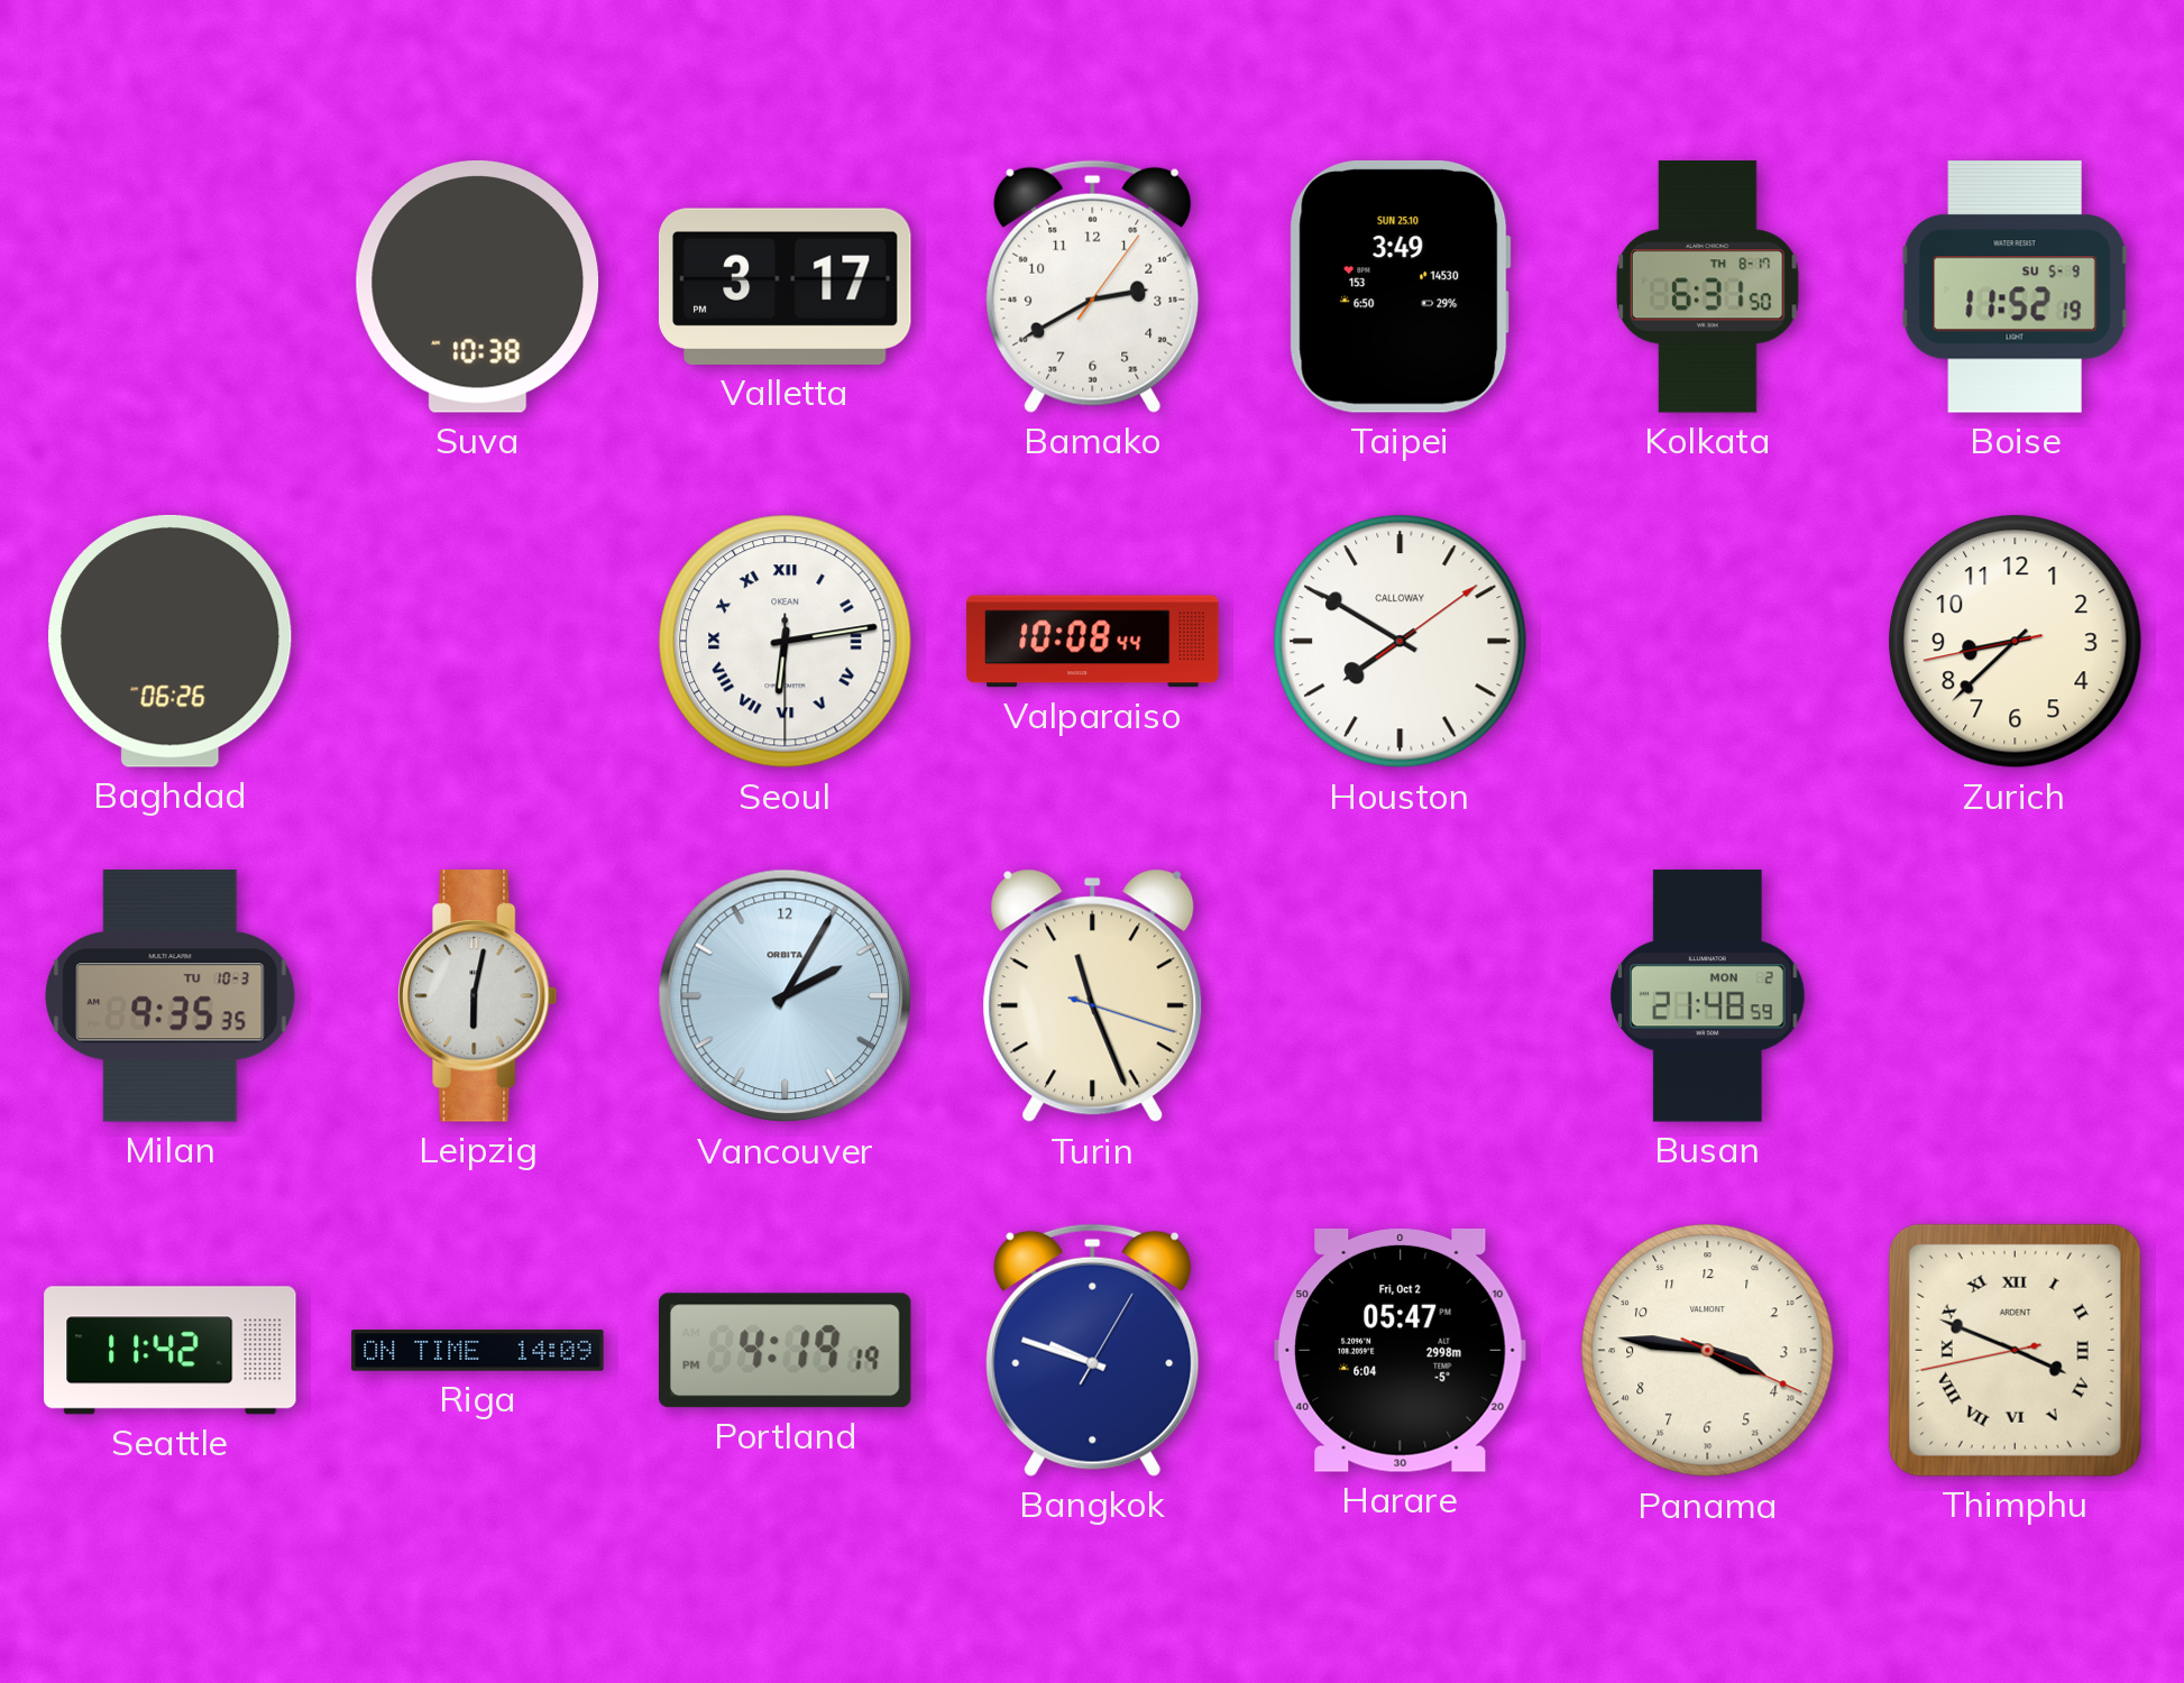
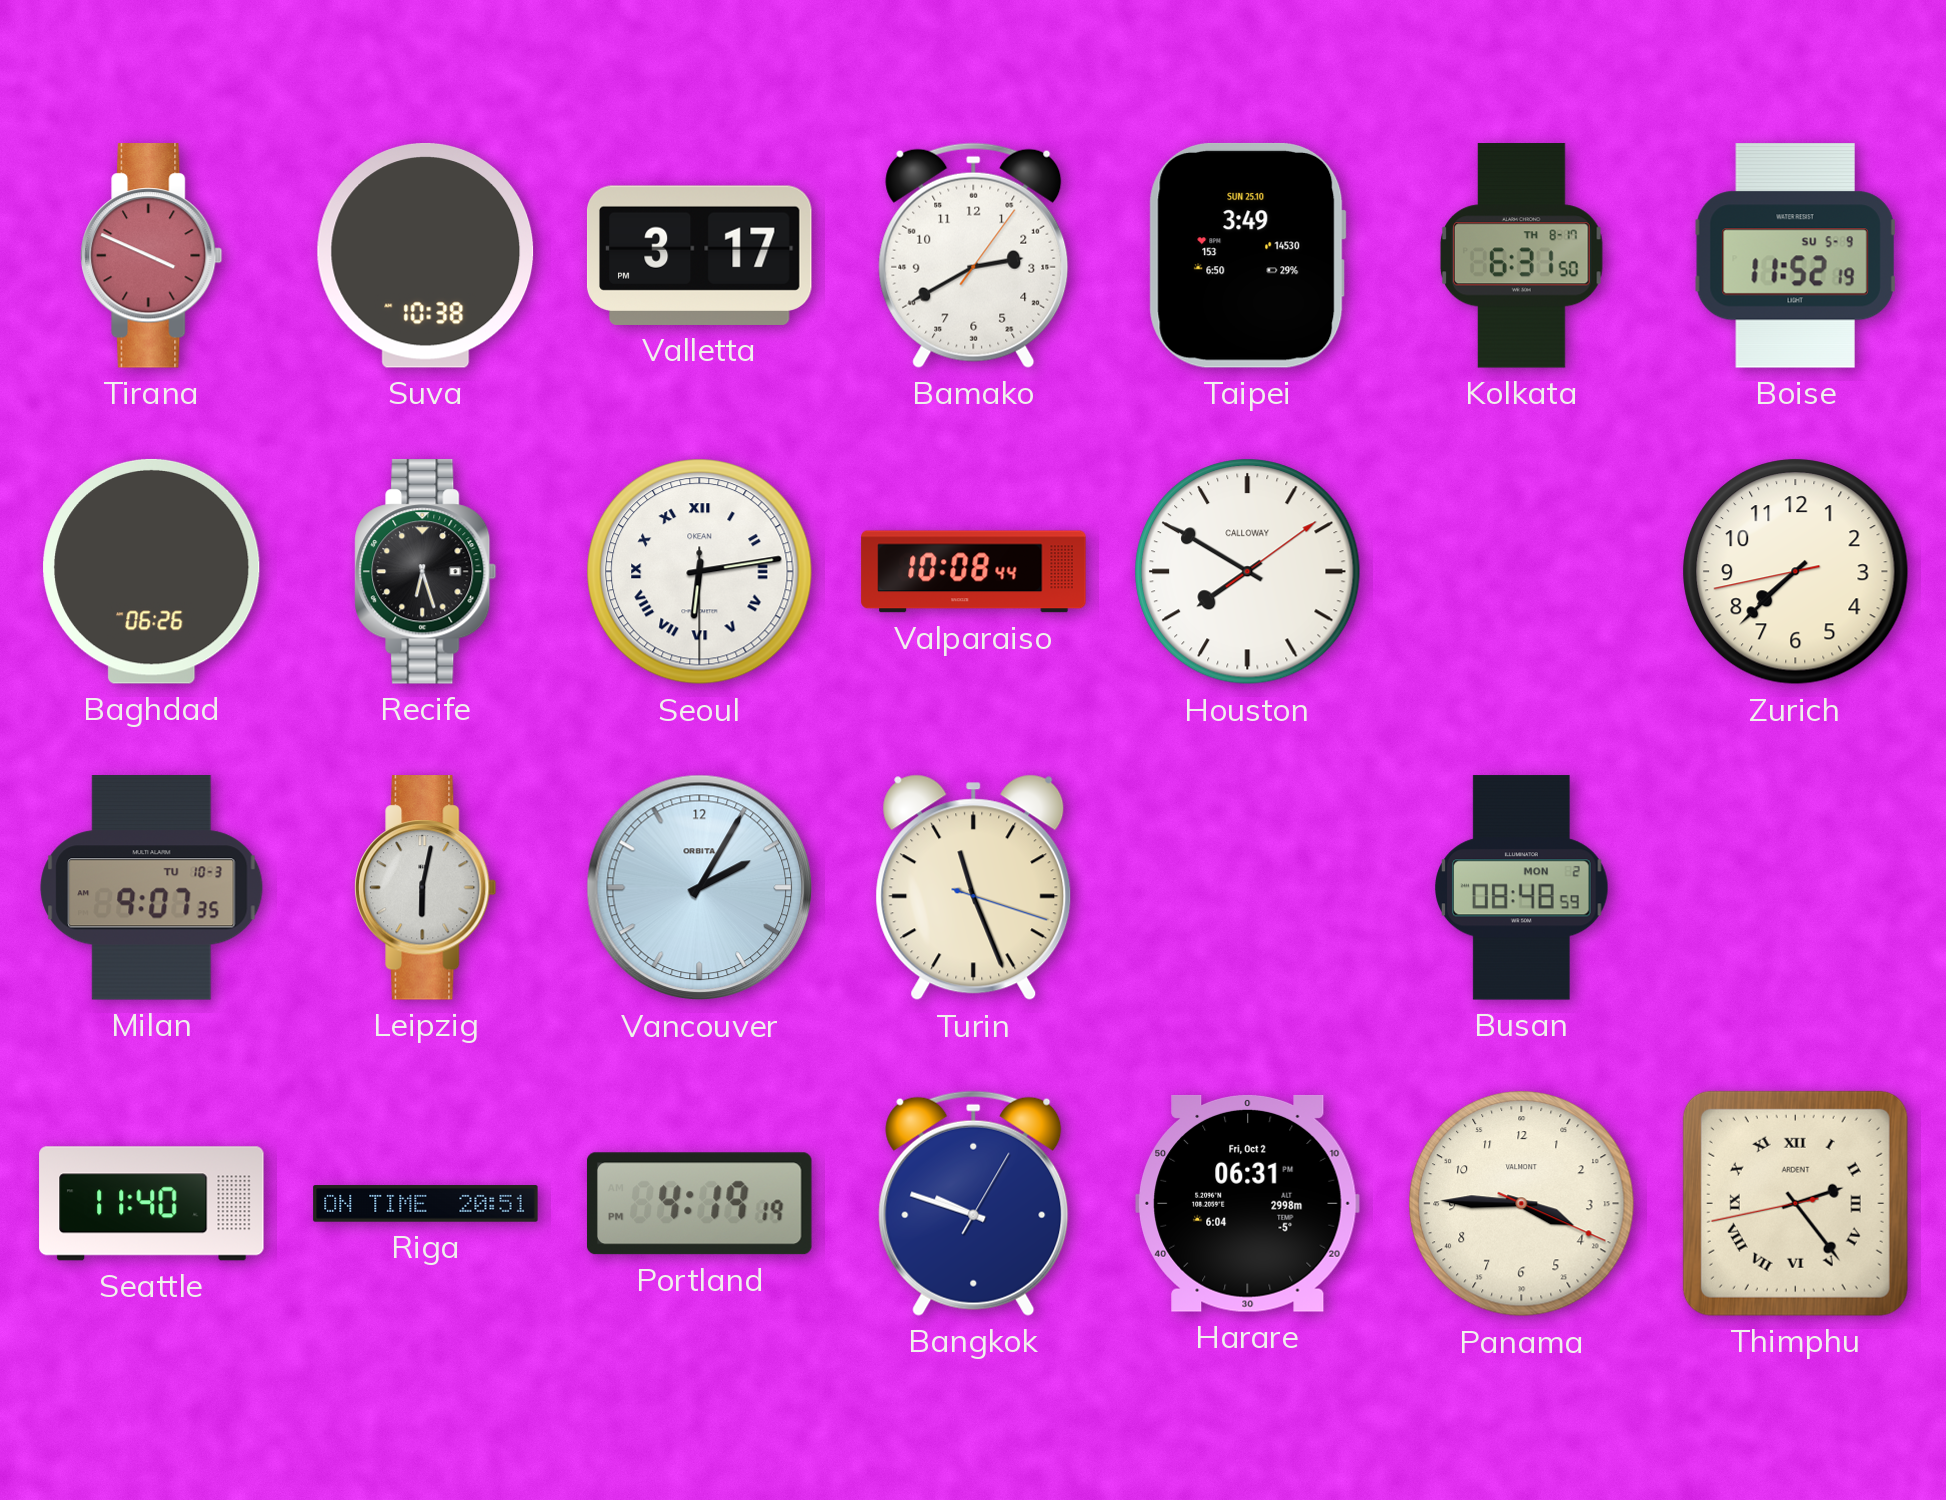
Tirana: none -> 3:49 (152, 256)
Recife: none -> 6:27 (426, 572)
Zurich: 8:37 -> 7:37 (1796, 572)
Milan: 9:35 -> 9:07 (152, 888)
Busan: 21:48 -> 08:48 (1522, 888)
Seattle: 11:42 -> 11:40 (152, 1204)
Riga: 14:09 -> 20:51 (426, 1204)
Harare: 05:47 -> 06:31 (1248, 1203)
Panama: 3:46 -> 3:45 (1522, 1204)
Thimphu: 3:48 -> 2:23 (1795, 1203)
